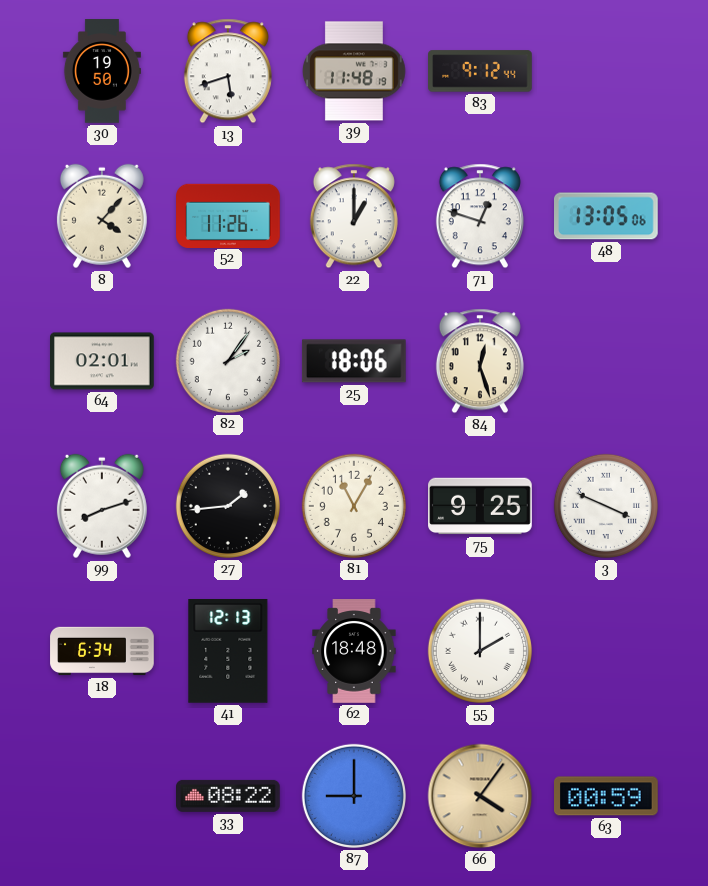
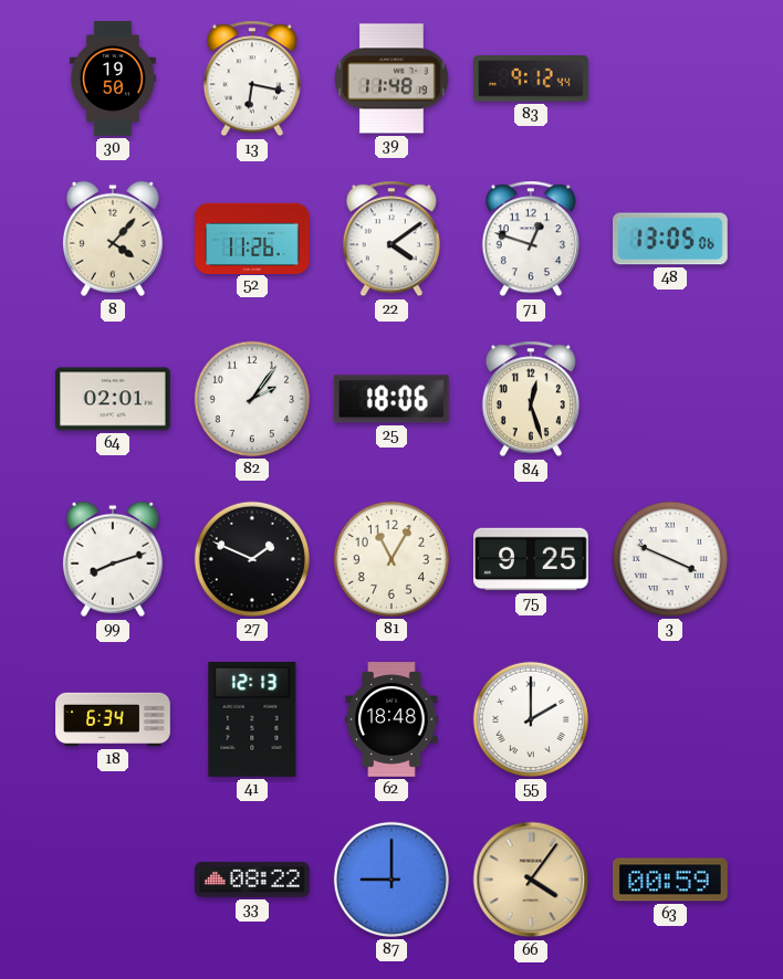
13: 5:42 -> 6:17 (252, 78)
22: 1:00 -> 4:09 (391, 239)
27: 1:44 -> 1:49 (252, 559)
